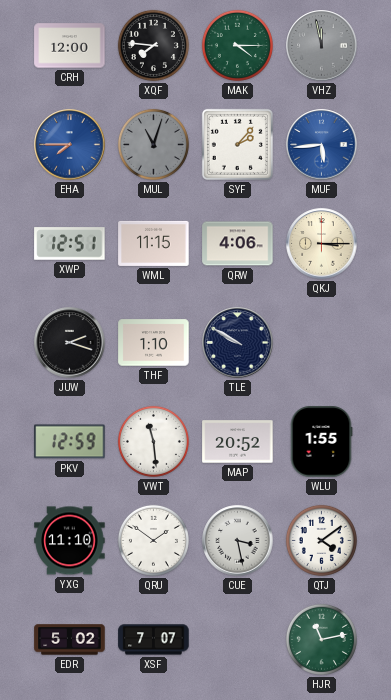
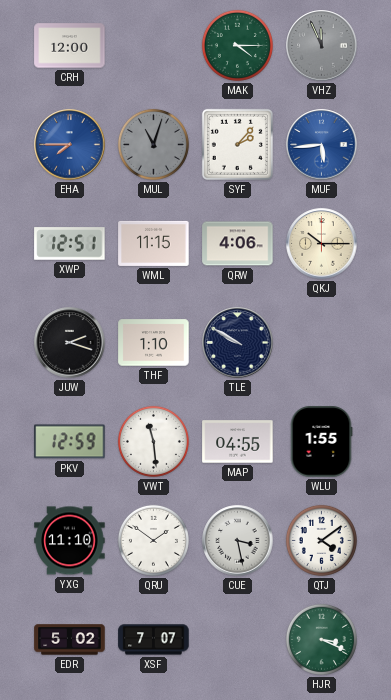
XQF: 7:46 -> none (153, 45)
VHZ: 11:58 -> 11:56 (322, 46)
QKJ: 3:15 -> 10:15 (322, 244)
MAP: 20:52 -> 04:55 (238, 442)
HJR: 11:13 -> 3:19 (321, 639)
